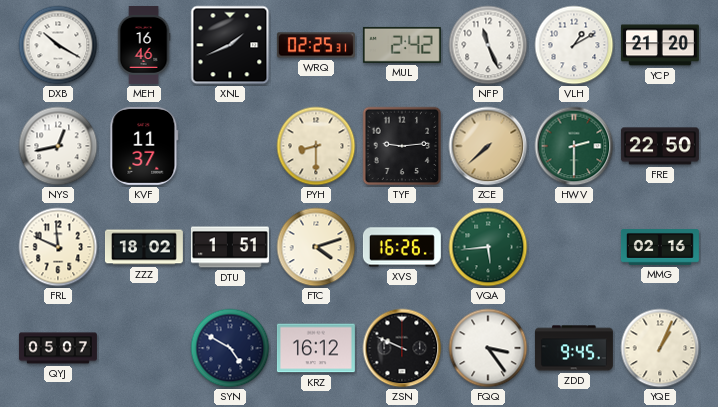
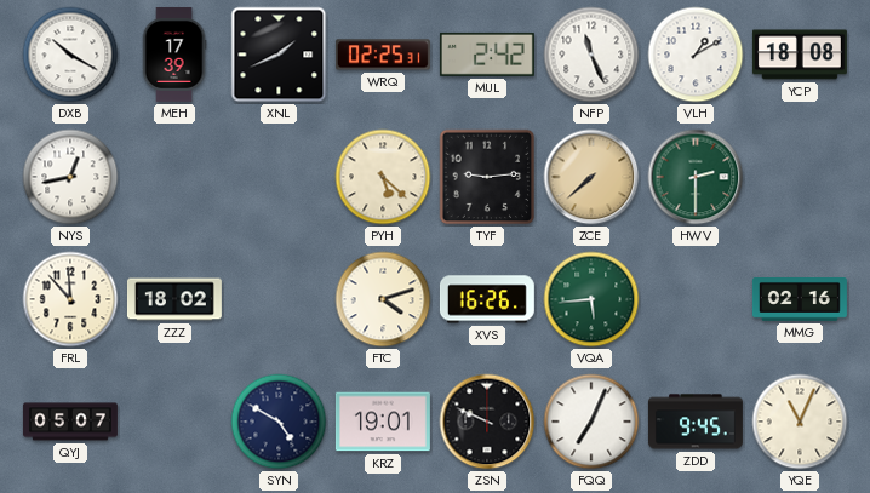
MEH: 16:46 -> 17:39 (174, 55)
YCP: 21:20 -> 18:08 (800, 55)
KVF: 11:37 -> none (144, 146)
PYH: 8:30 -> 5:22 (383, 177)
FRE: 22:50 -> none (660, 146)
FRL: 11:49 -> 11:53 (70, 299)
DTU: 1:51 -> none (230, 247)
KRZ: 16:12 -> 19:01 (383, 422)
FQQ: 3:24 -> 7:04 (591, 422)
YQE: 1:04 -> 11:04 (800, 422)
